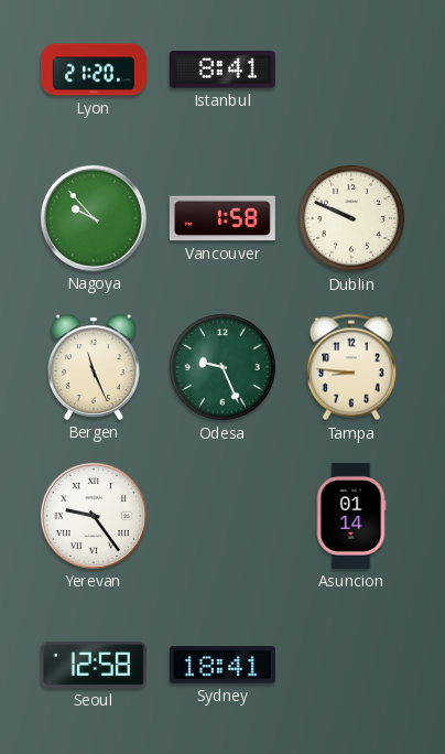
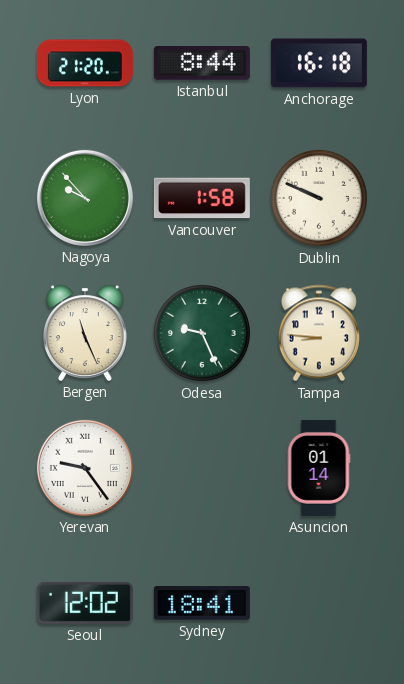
Istanbul: 8:41 -> 8:44 (202, 64)
Anchorage: none -> 16:18 (319, 63)
Seoul: 12:58 -> 12:02 (85, 603)
